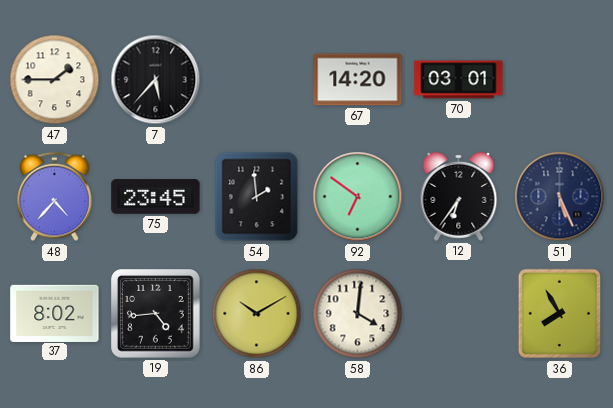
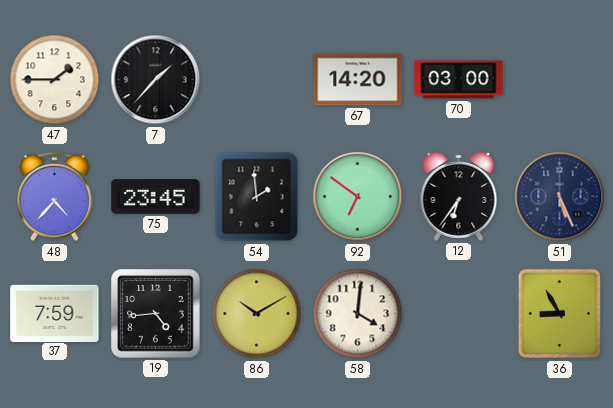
7: 5:37 -> 1:37 (156, 80)
70: 03:01 -> 03:00 (459, 80)
37: 8:02 -> 7:59 (55, 313)
36: 7:55 -> 8:55 (560, 314)
